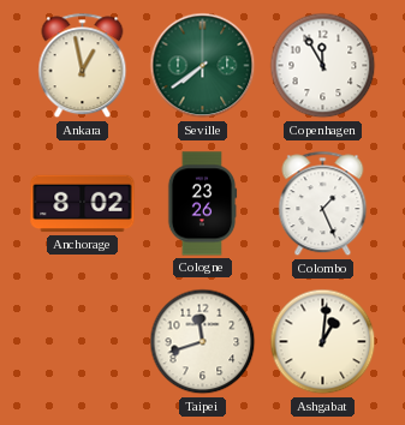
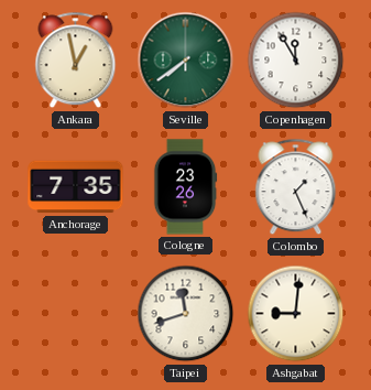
Anchorage: 8:02 -> 7:35 (76, 187)
Ashgabat: 1:01 -> 9:01 (296, 314)
